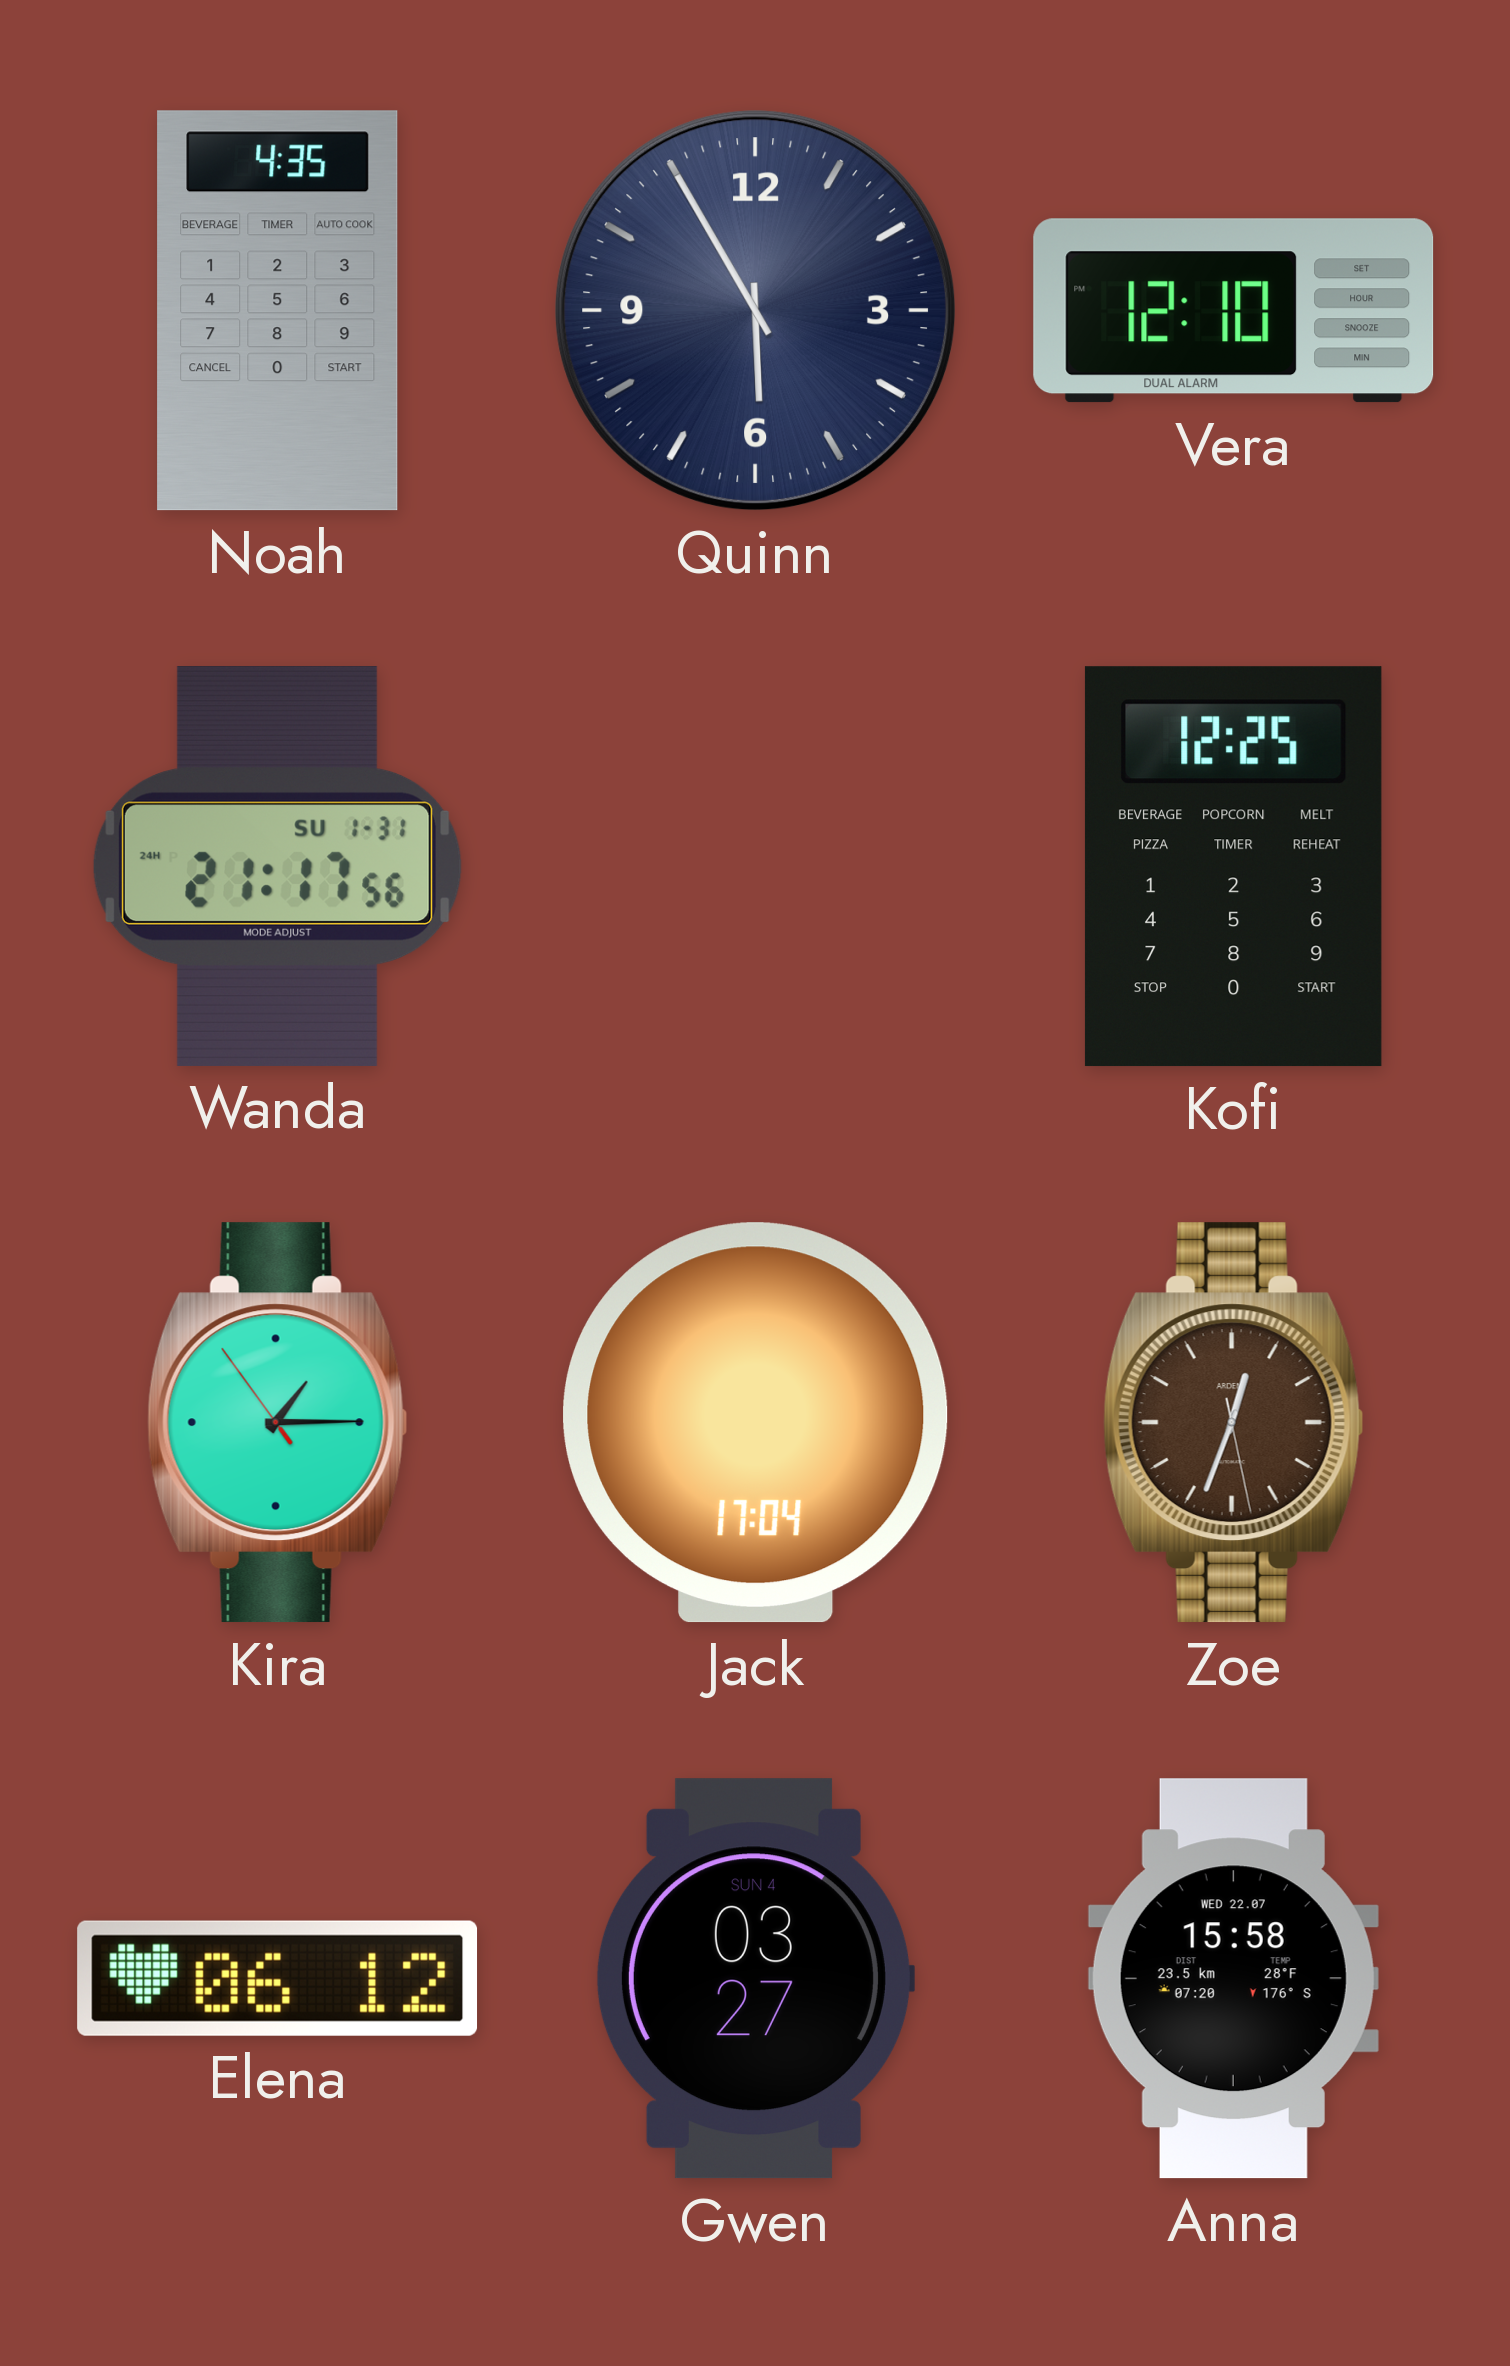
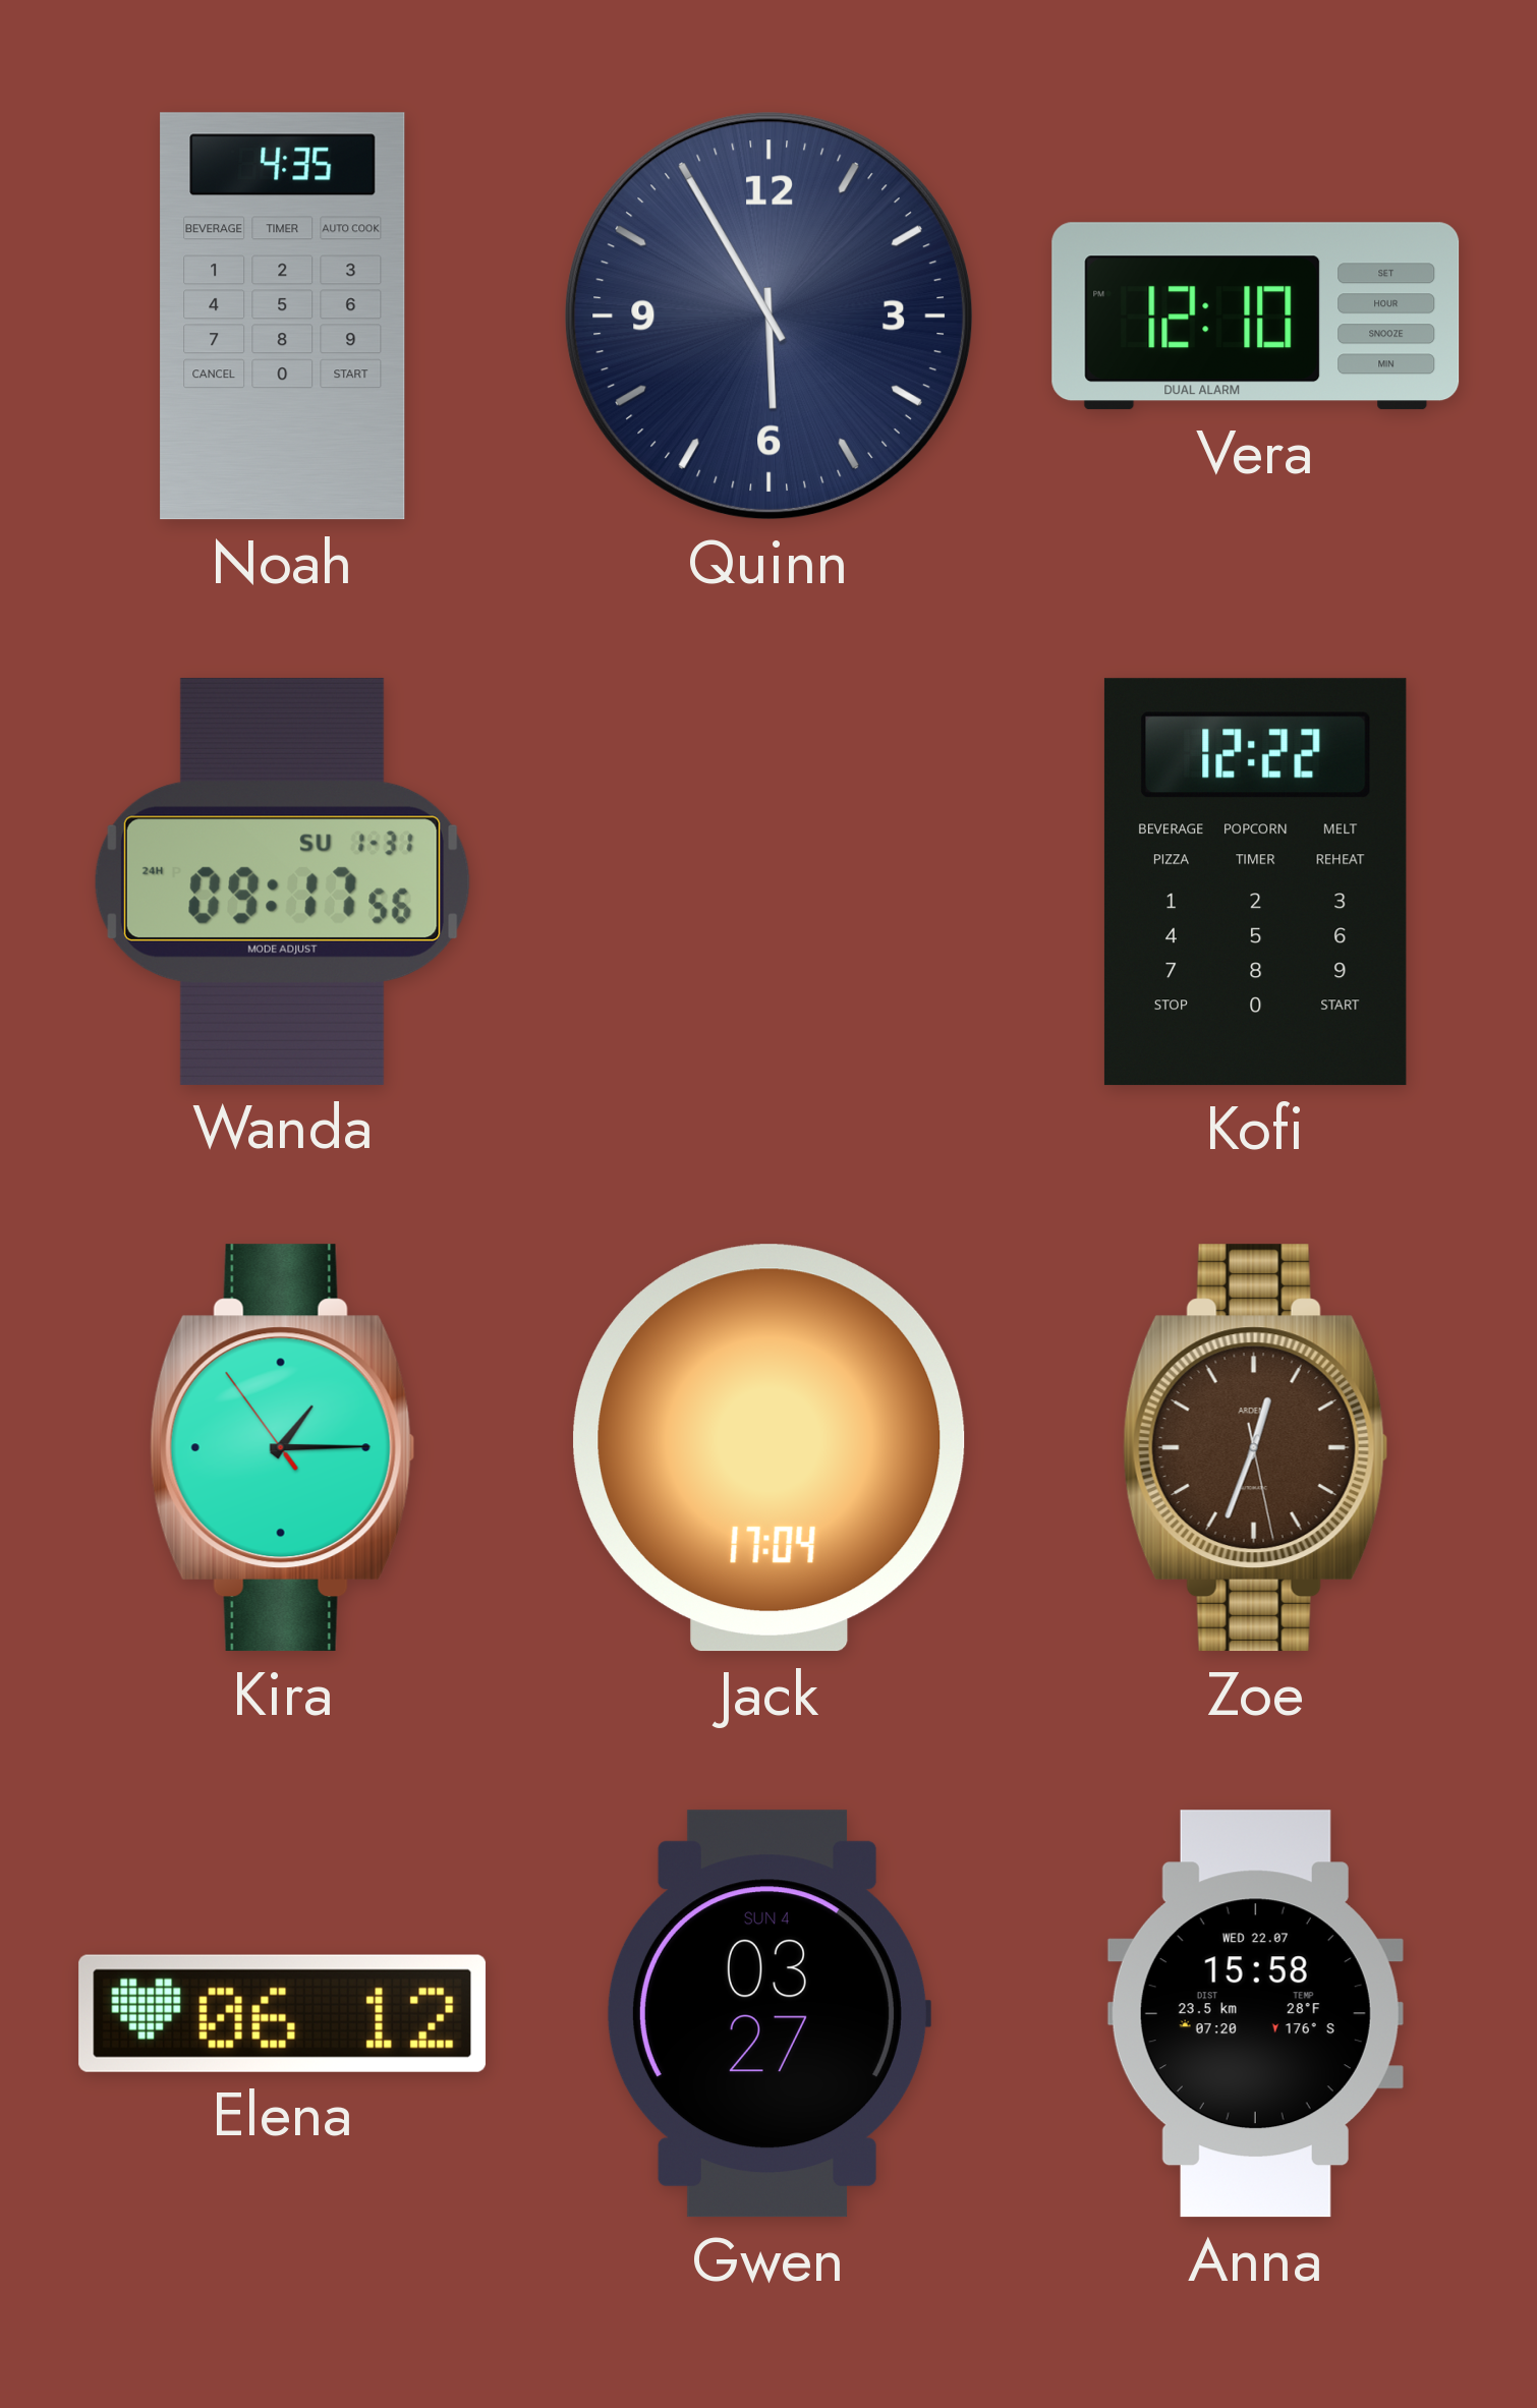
Wanda: 21:17 -> 09:17 (283, 881)
Kofi: 12:25 -> 12:22 (1255, 882)
